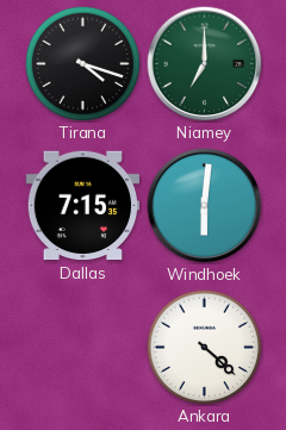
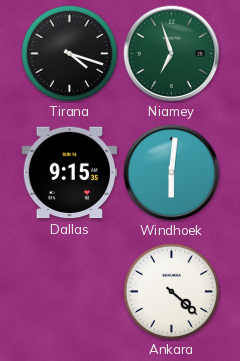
Niamey: 7:00 -> 6:57 (172, 54)
Dallas: 7:15 -> 9:15 (70, 173)
